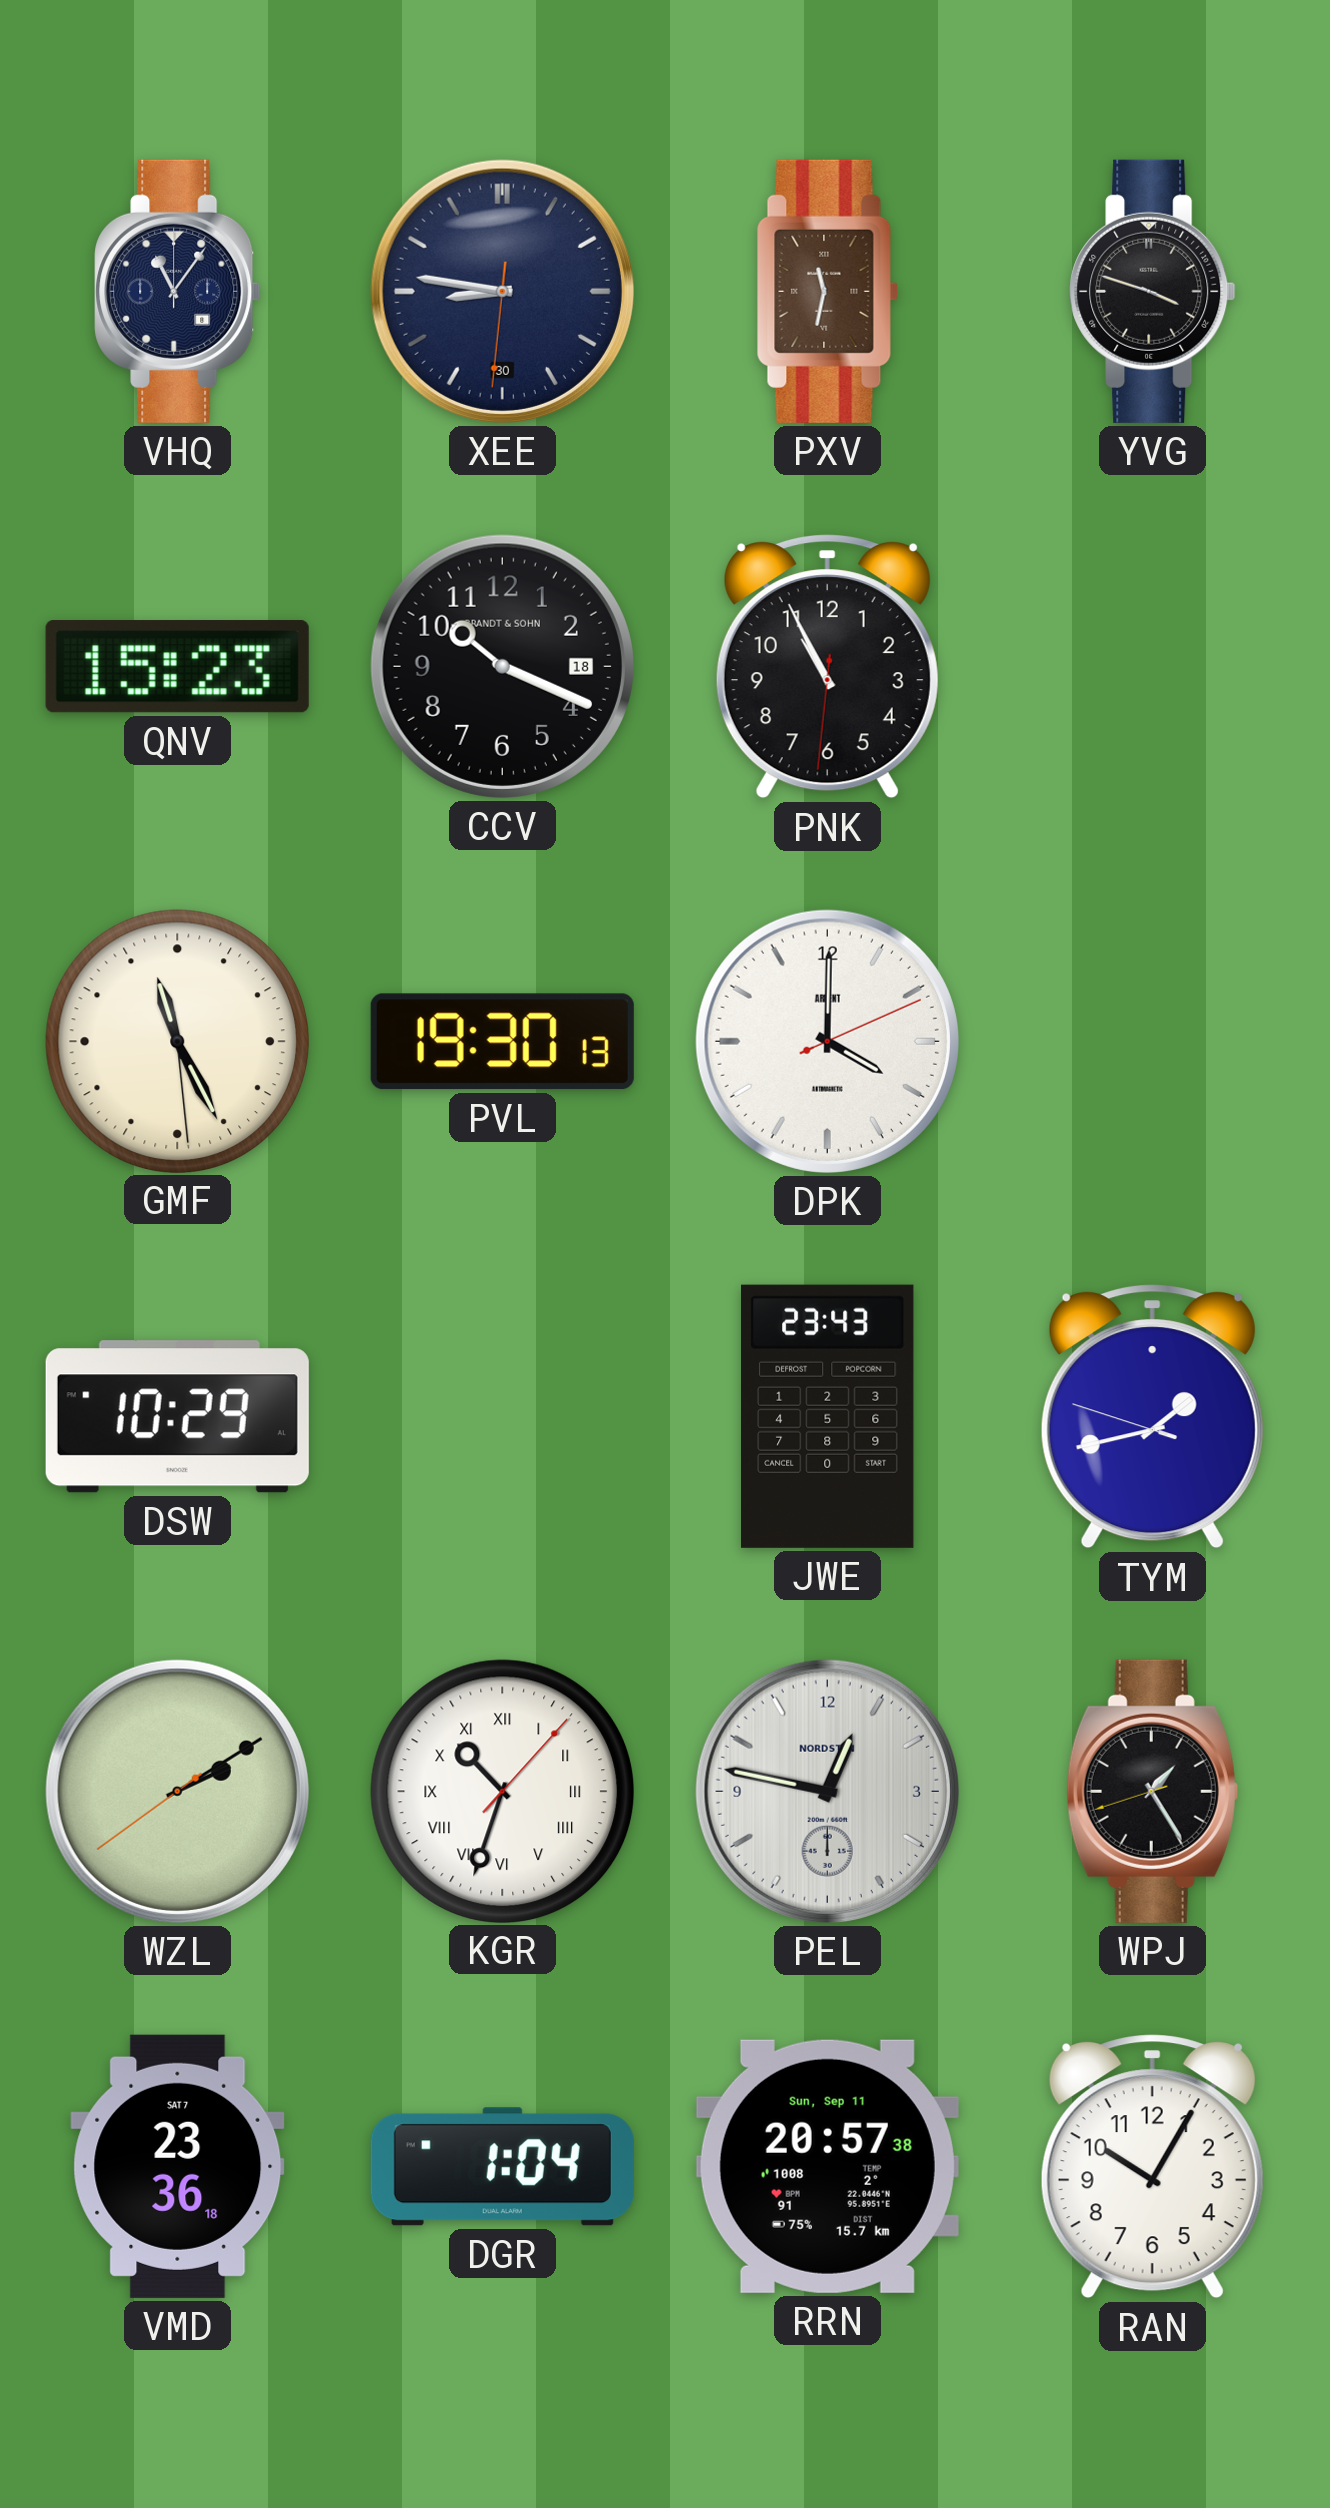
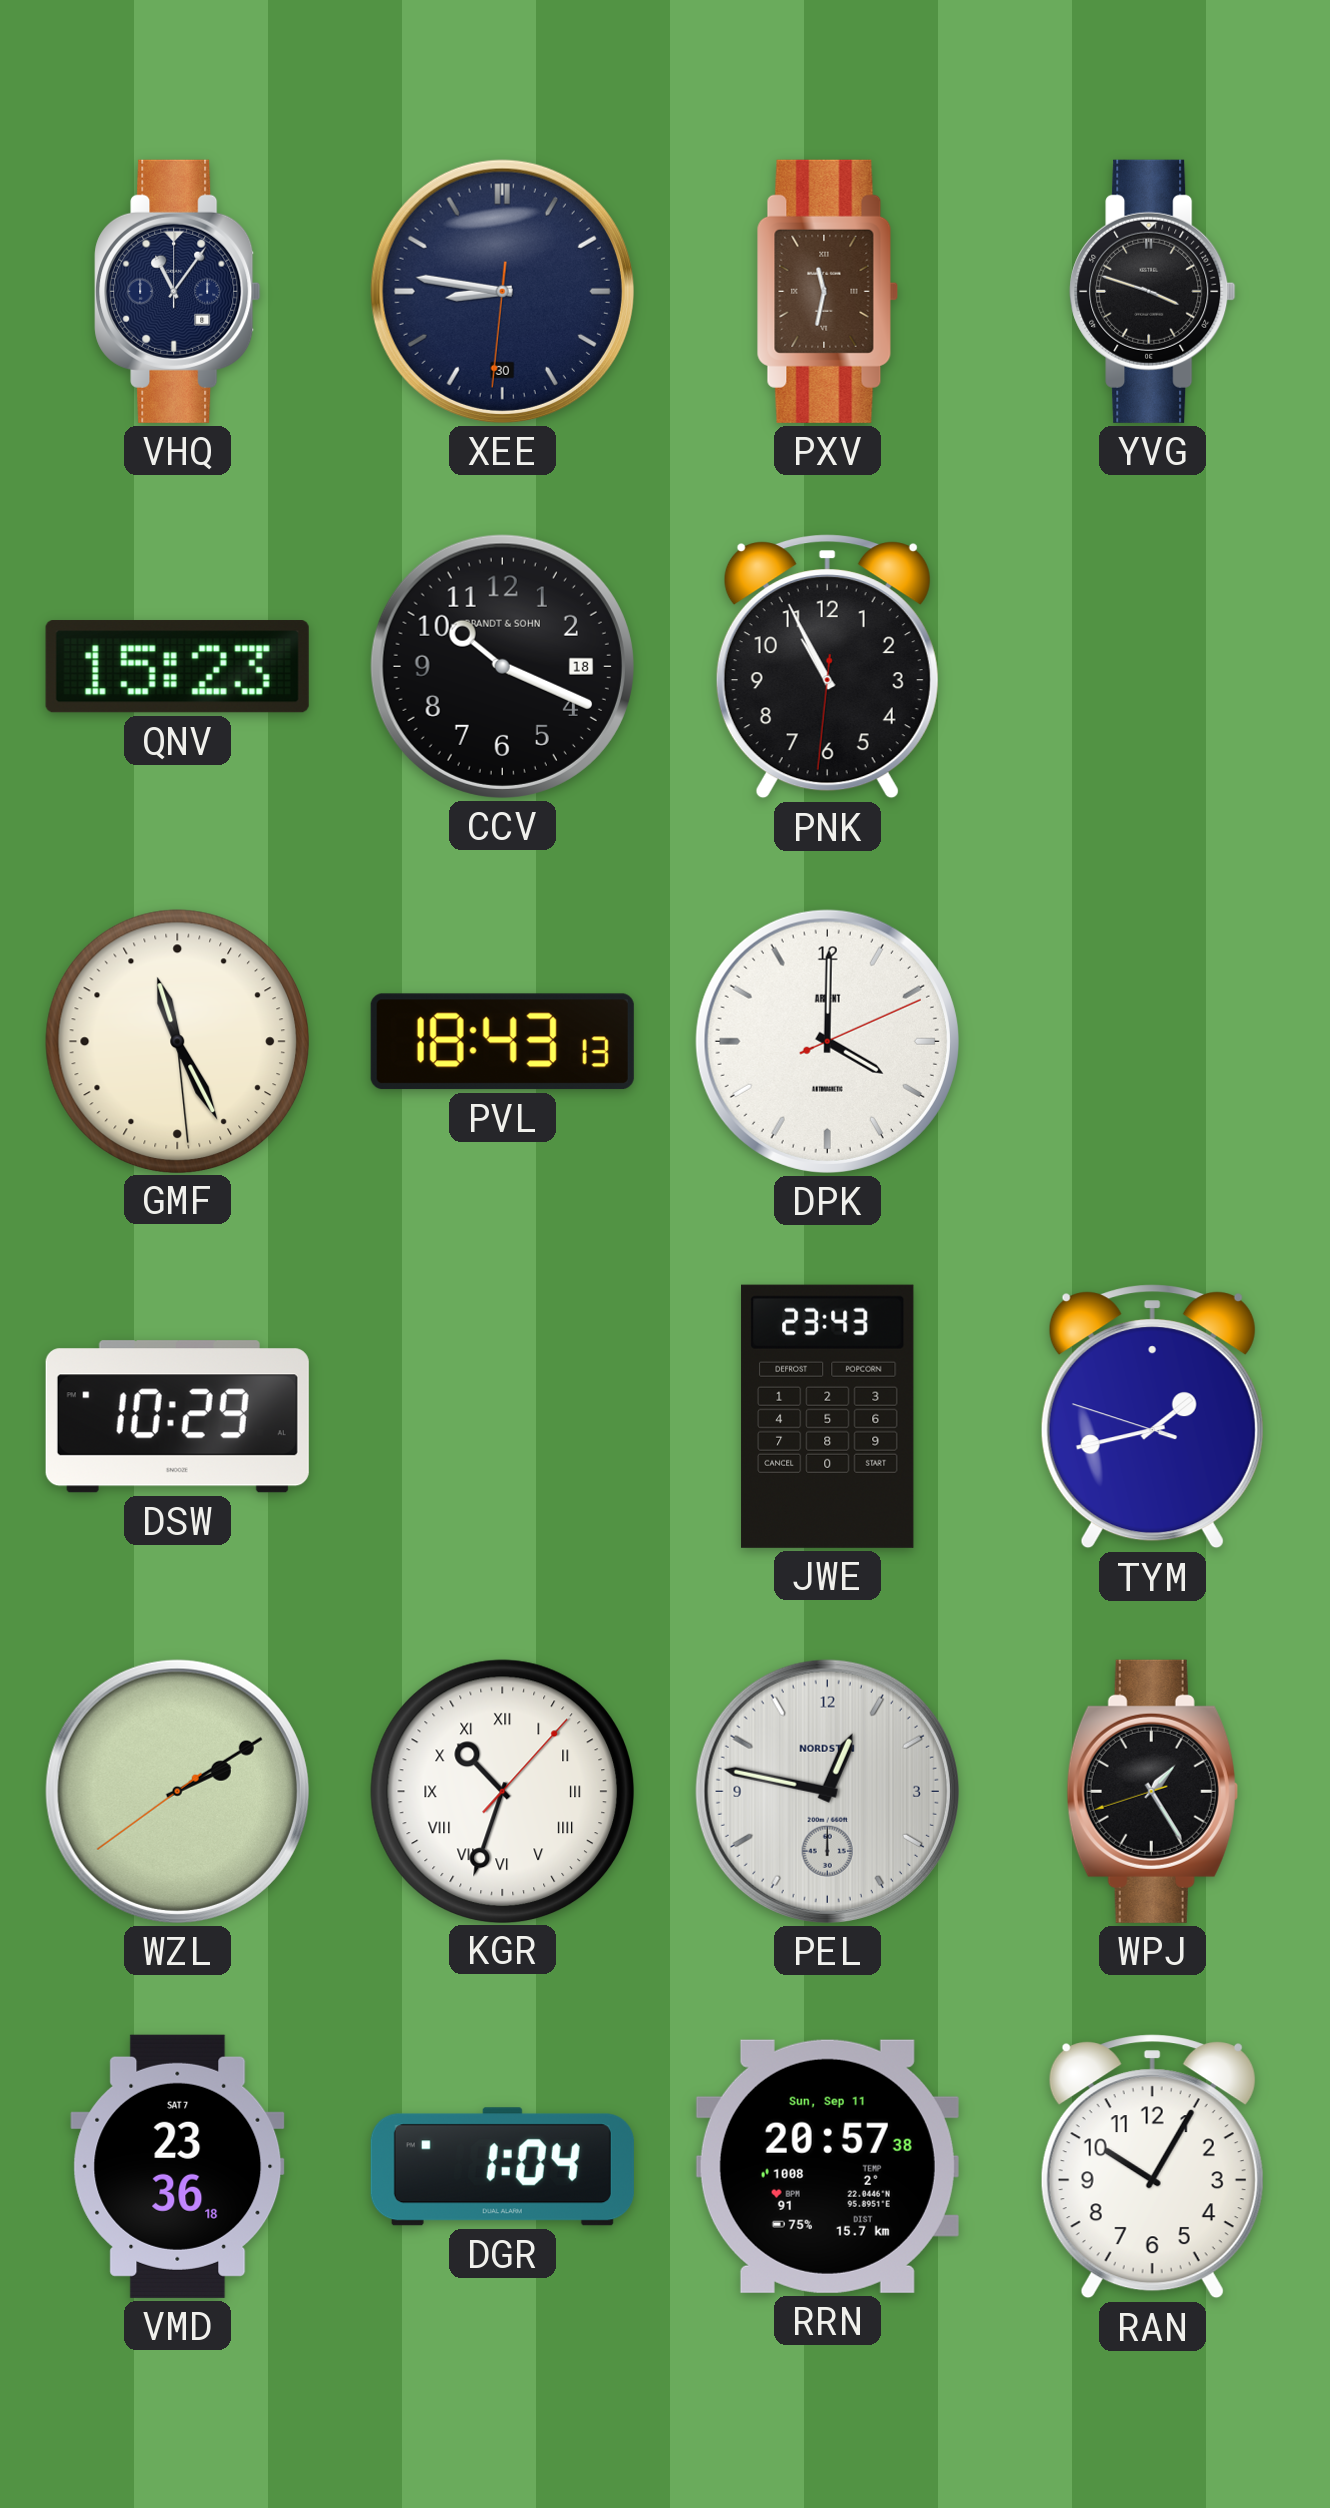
PVL: 19:30 -> 18:43 (502, 1042)
